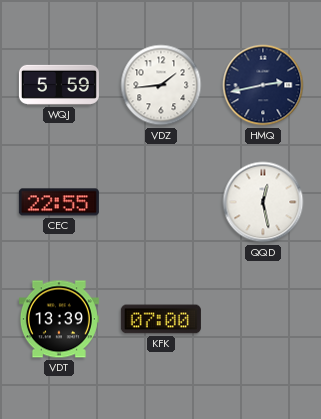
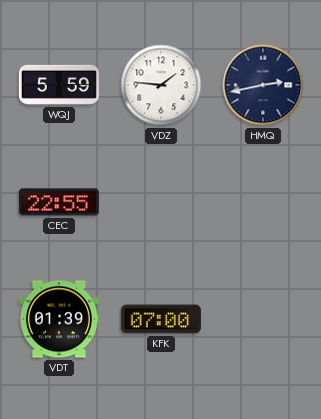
VDZ: 1:44 -> 1:46 (161, 85)
QQD: 12:28 -> none (263, 202)
VDT: 13:39 -> 01:39 (59, 319)
